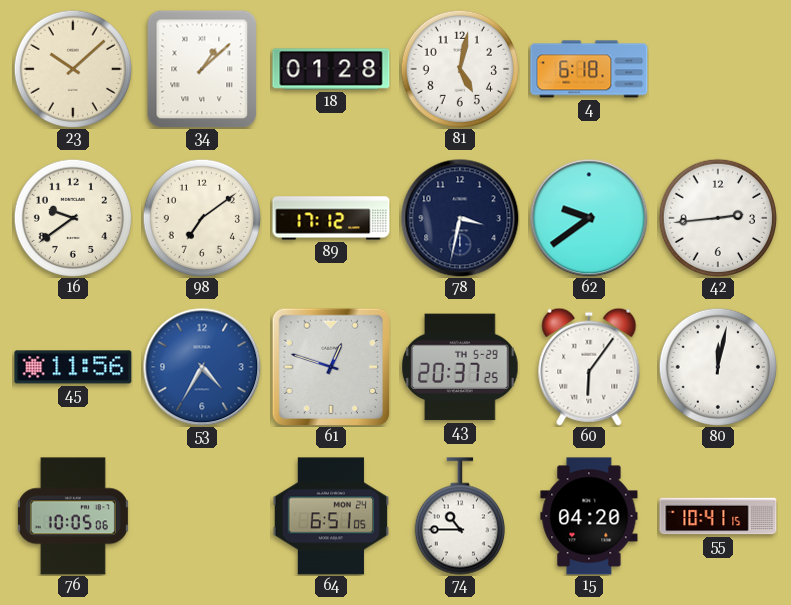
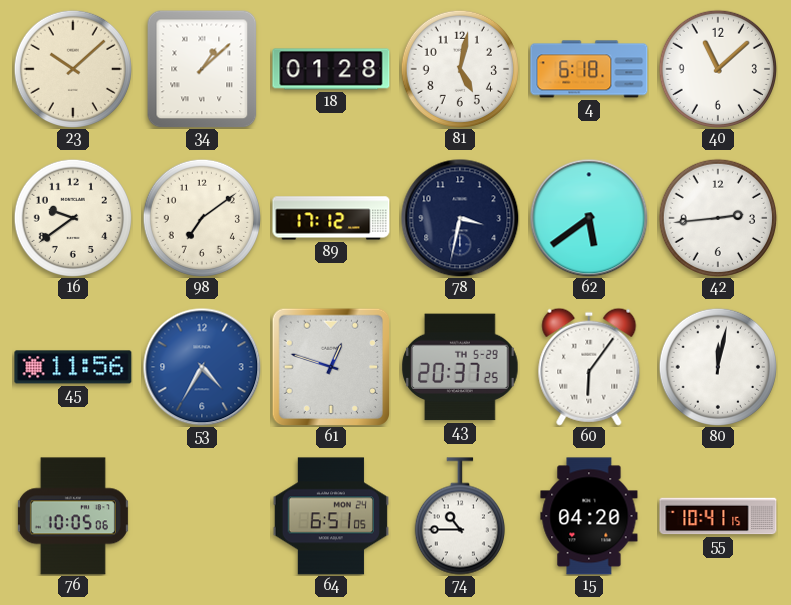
40: none -> 11:08 (717, 68)
62: 9:39 -> 5:39 (589, 218)
